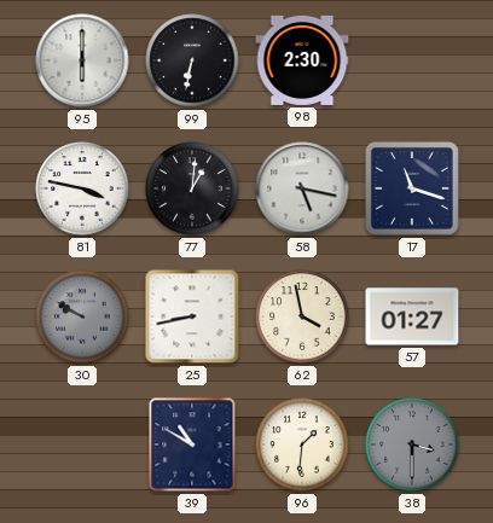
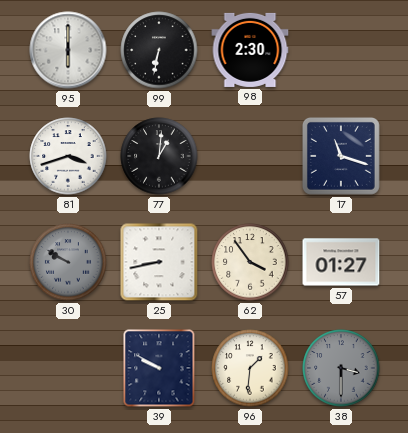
81: 3:47 -> 3:42 (68, 156)
58: 5:17 -> none (302, 188)
62: 3:58 -> 3:54 (250, 262)
39: 10:50 -> 9:50 (159, 368)
